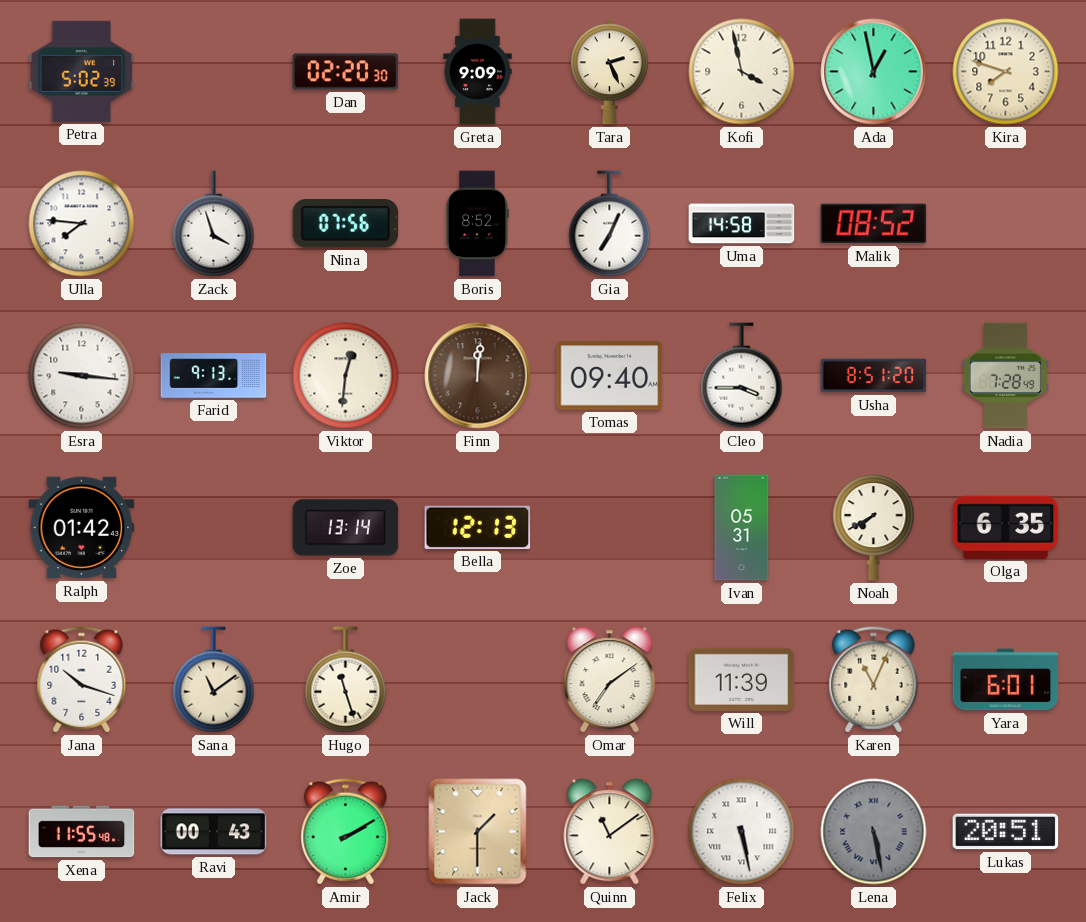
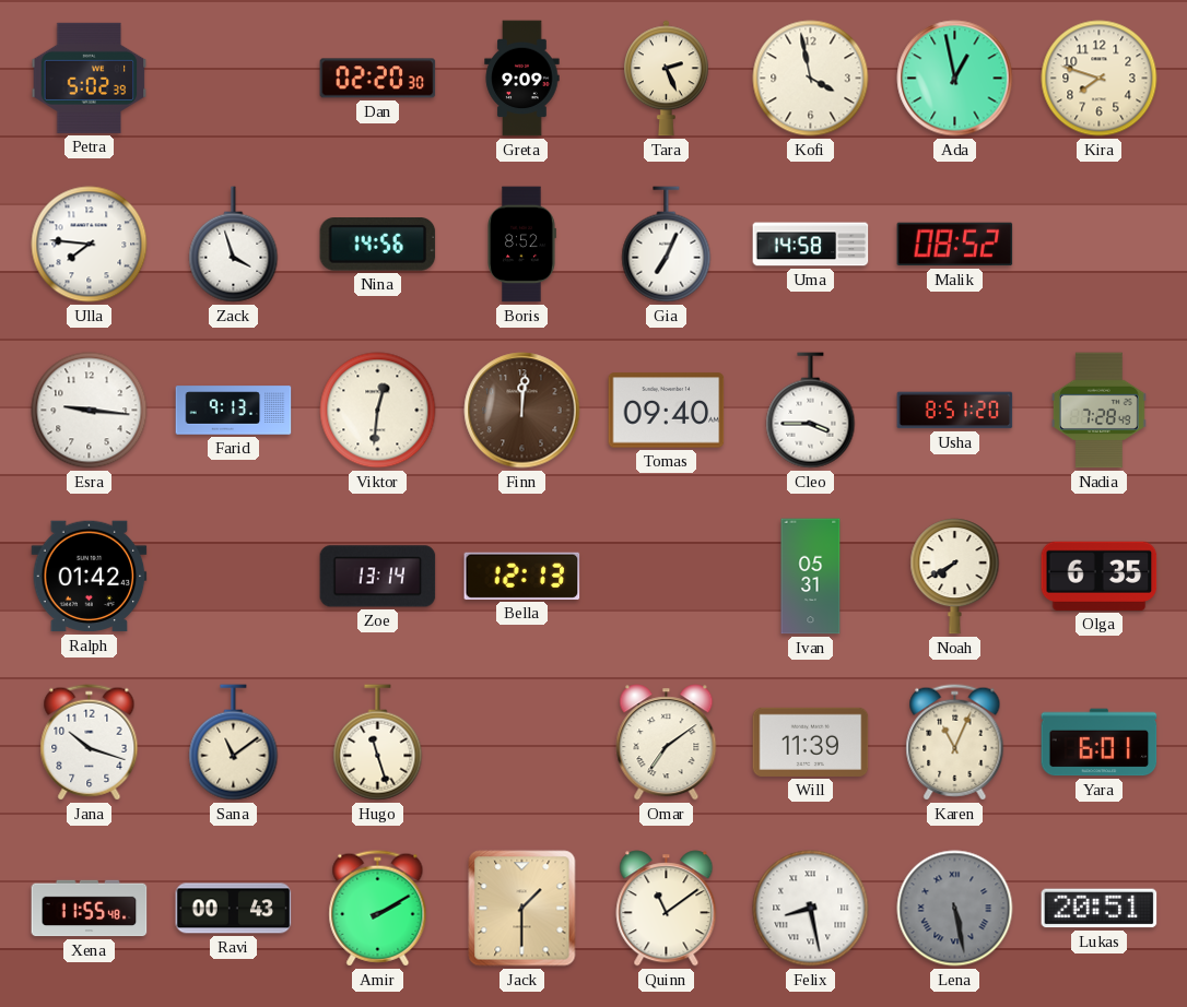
Nina: 07:56 -> 14:56 (378, 245)
Felix: 5:28 -> 8:28 (811, 909)
